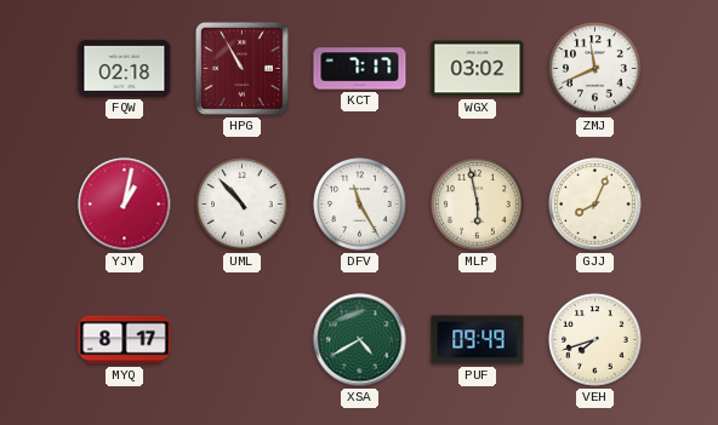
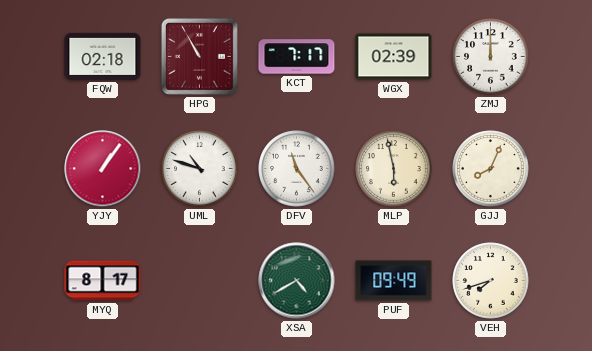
WGX: 03:02 -> 02:39 (394, 57)
ZMJ: 11:41 -> 12:00 (491, 57)
YJY: 1:02 -> 1:06 (103, 169)
UML: 10:53 -> 10:48 (200, 169)
DFV: 11:25 -> 11:24 (297, 169)
